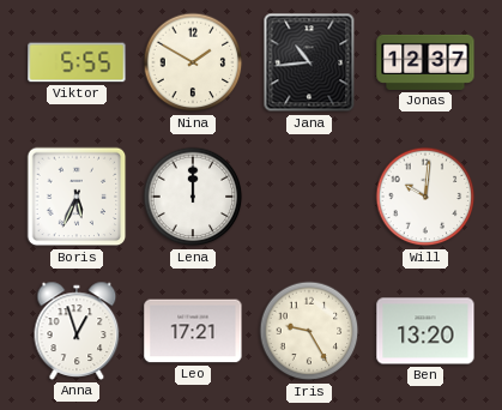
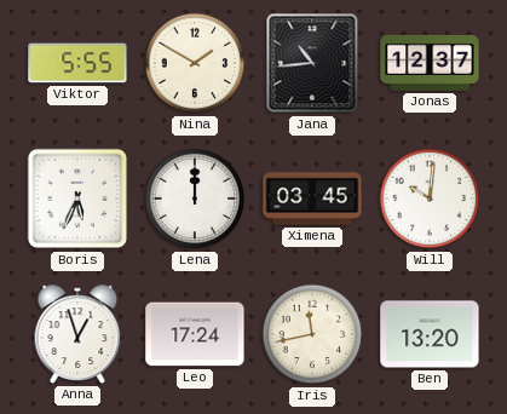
Ximena: none -> 03:45 (312, 199)
Leo: 17:21 -> 17:24 (195, 334)
Iris: 9:25 -> 11:43 (312, 334)
